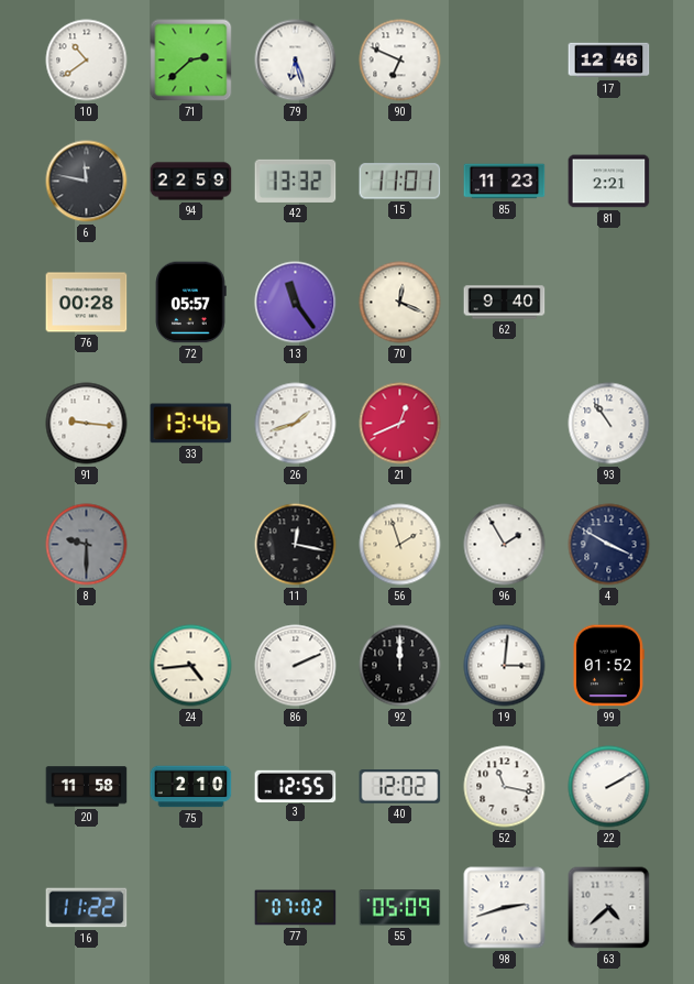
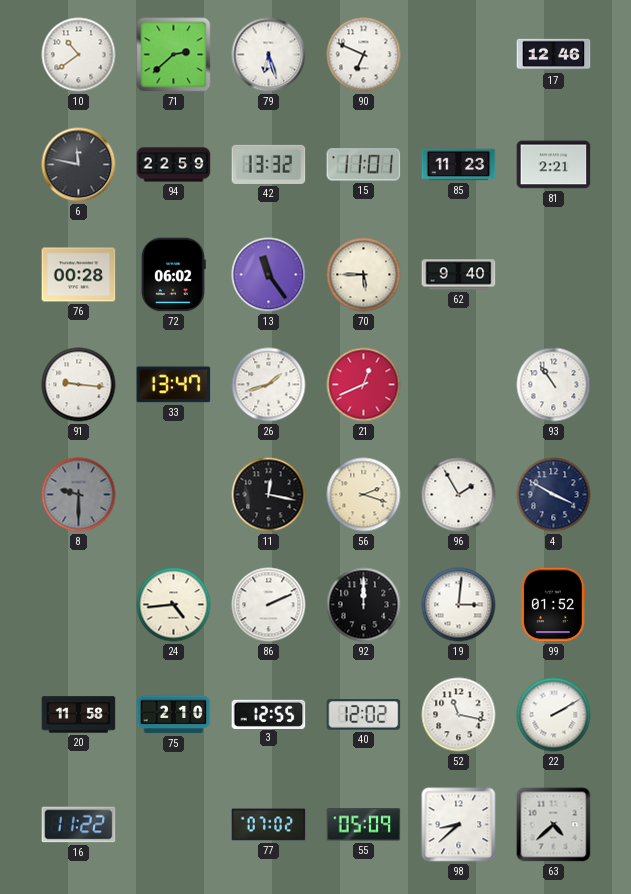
72: 05:57 -> 06:02 (174, 275)
70: 12:19 -> 5:45 (364, 275)
33: 13:46 -> 13:47 (174, 385)
56: 1:57 -> 2:18 (364, 495)
98: 2:42 -> 8:38 (459, 825)
